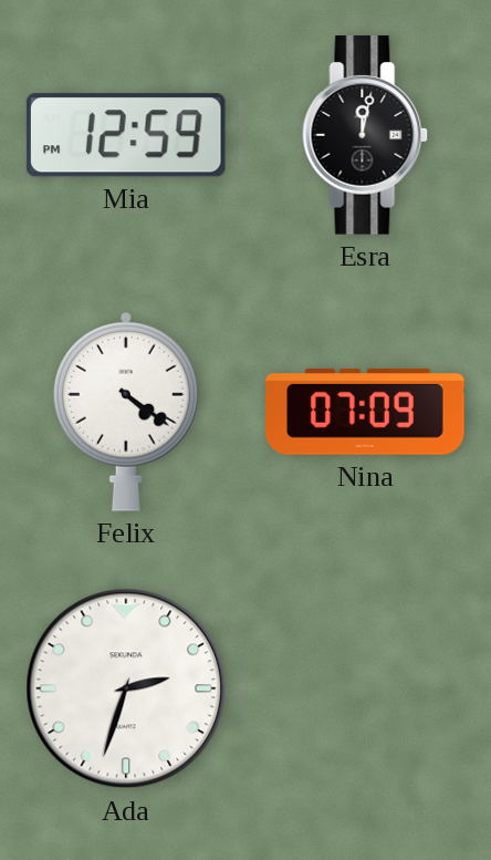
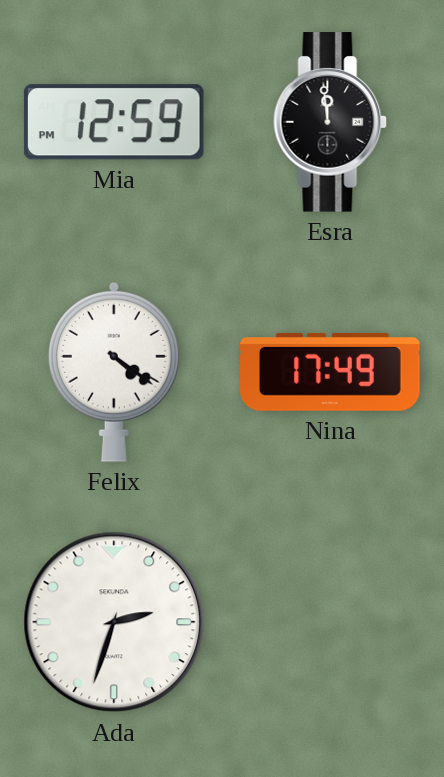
Esra: 12:02 -> 11:59 (330, 122)
Nina: 07:09 -> 17:49 (330, 372)
